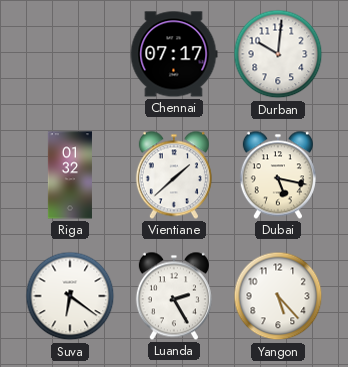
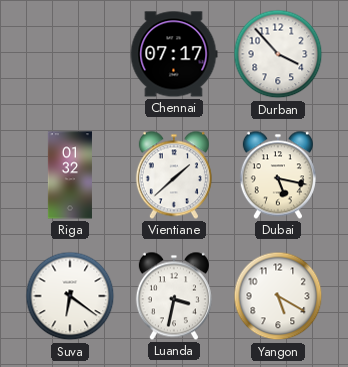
Durban: 10:01 -> 3:53 (278, 54)
Luanda: 2:25 -> 3:32 (174, 296)
Yangon: 5:23 -> 5:20 (278, 296)
